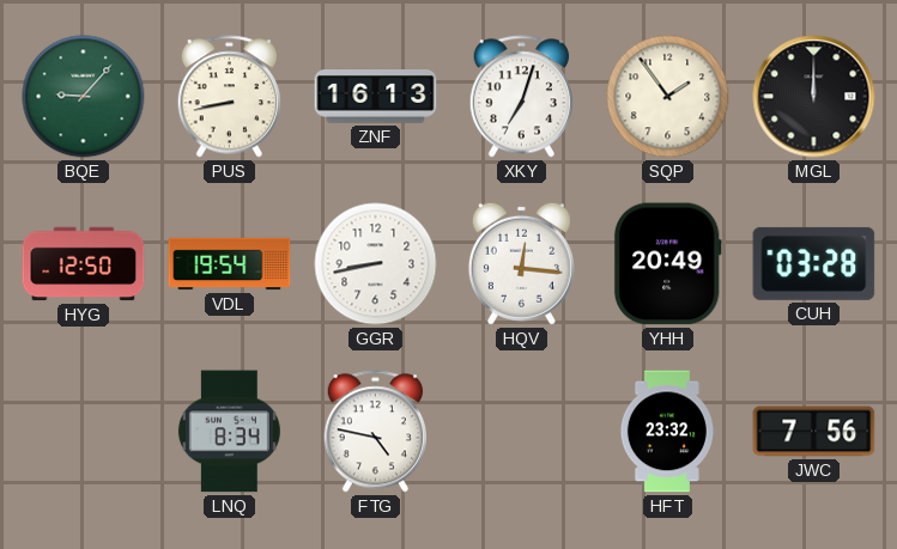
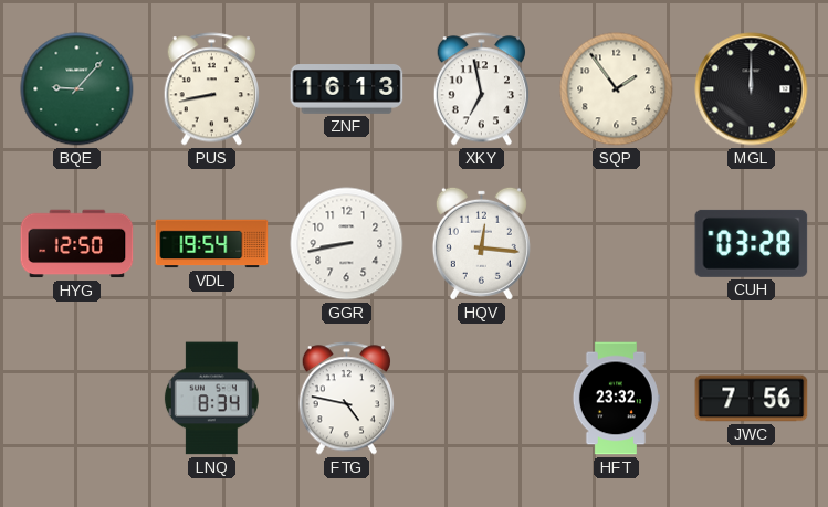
XKY: 7:03 -> 6:58 (481, 89)
YHH: 20:49 -> none (667, 264)
